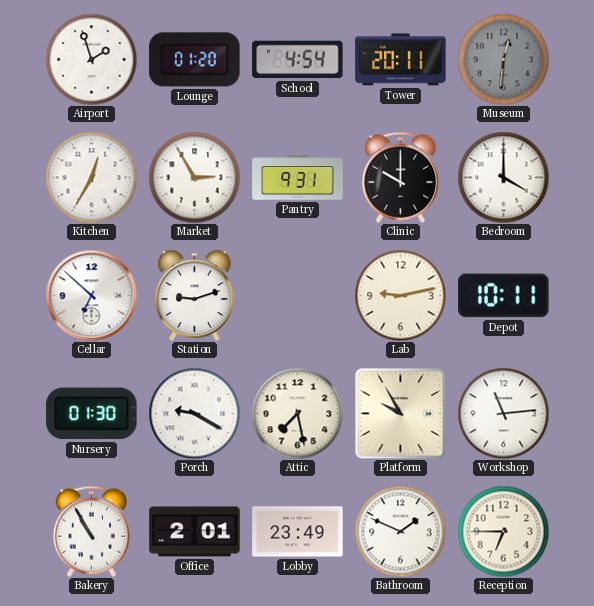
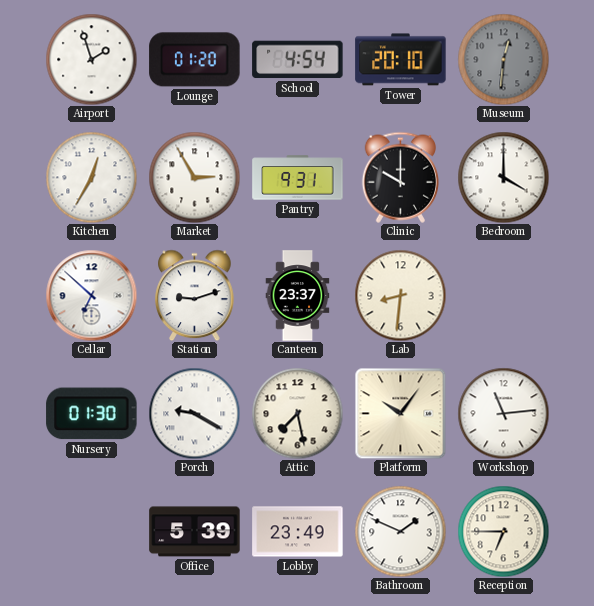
Tower: 20:11 -> 20:10 (401, 60)
Canteen: none -> 23:37 (298, 296)
Lab: 9:13 -> 8:31 (400, 295)
Depot: 10:11 -> none (504, 296)
Platform: 9:55 -> 10:06 (400, 413)
Bakery: 10:55 -> none (91, 531)
Office: 2:01 -> 5:39 (195, 532)
